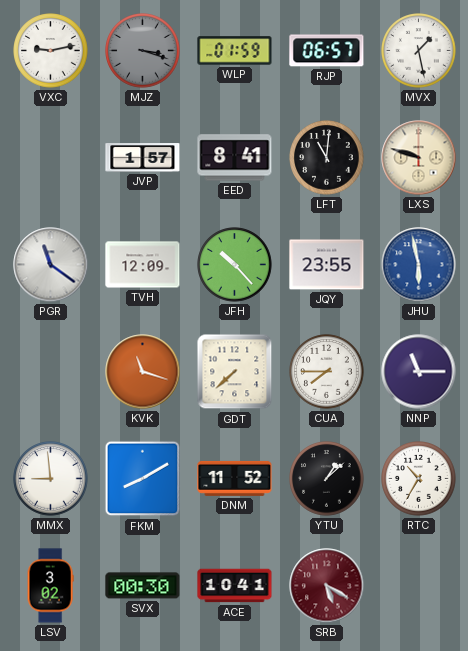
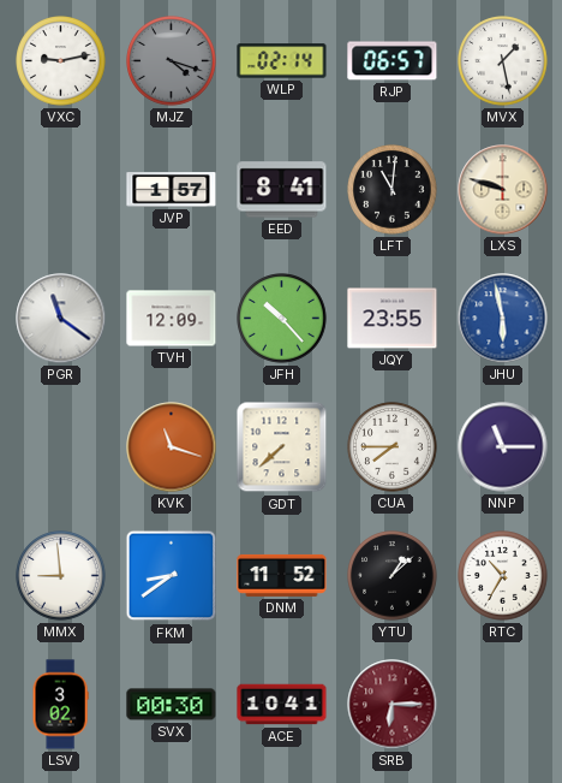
MJZ: 3:18 -> 4:18 (172, 61)
WLP: 01:59 -> 02:14 (282, 61)
FKM: 8:10 -> 8:39 (172, 576)
SRB: 5:20 -> 6:15 (393, 705)
